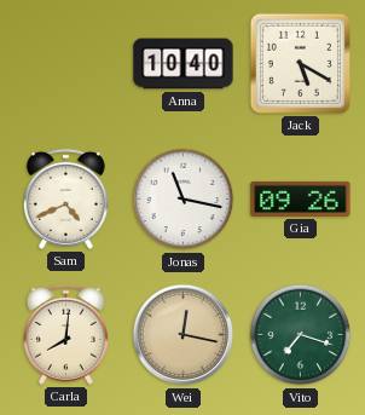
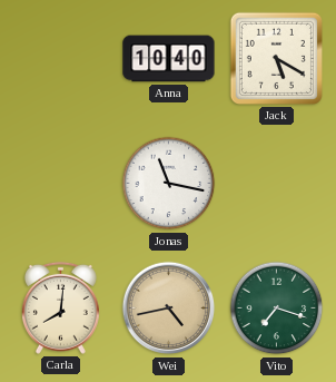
Sam: 4:41 -> none (65, 198)
Gia: 09:26 -> none (301, 198)
Wei: 12:17 -> 4:43 (169, 308)
